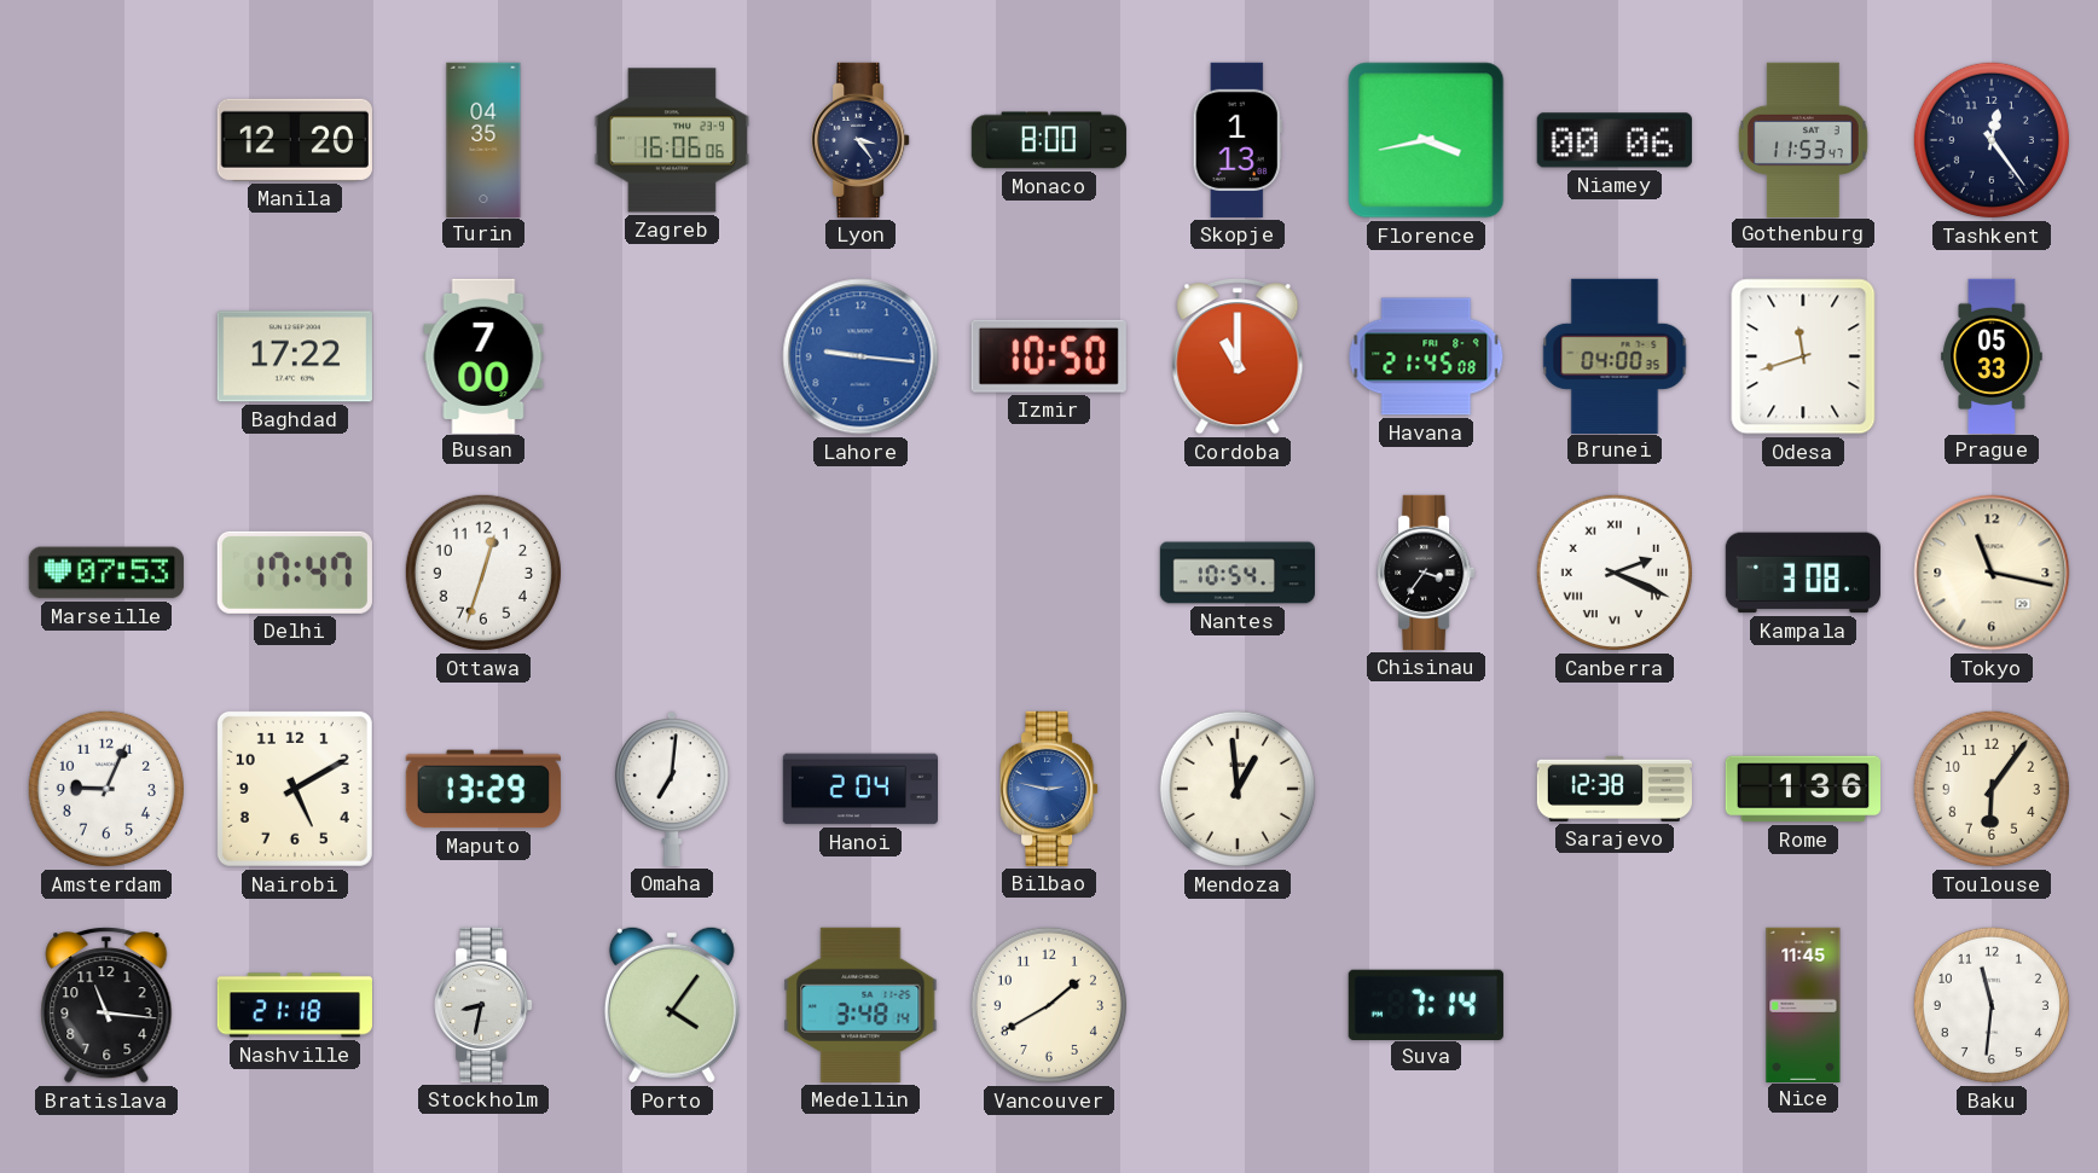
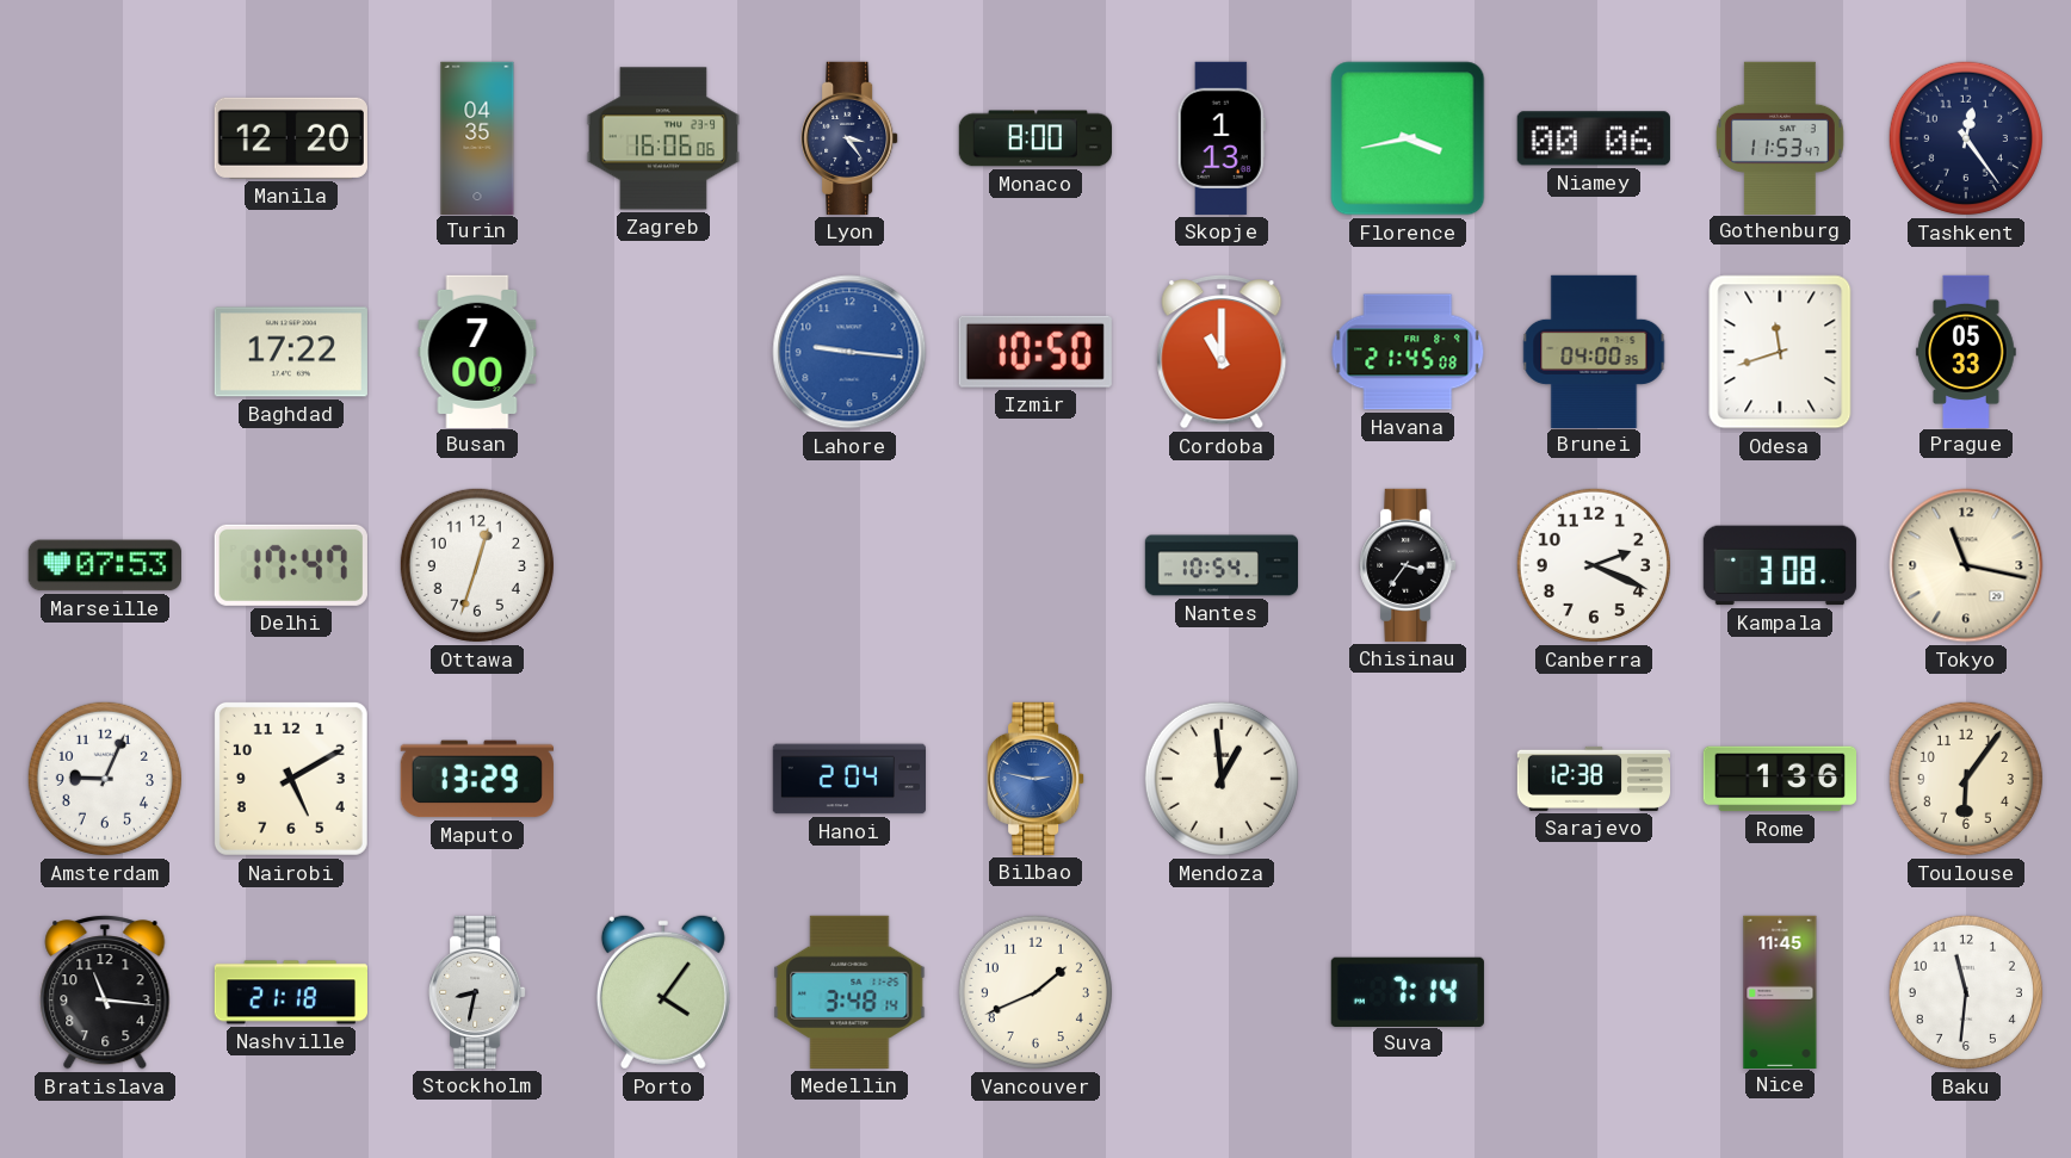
Canberra numerals: Roman -> Arabic (1594, 565)
Omaha: 7:01 -> none (672, 789)
Vancouver: 1:40 -> 1:41 (1035, 992)
